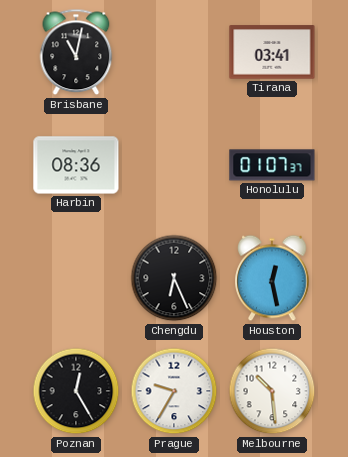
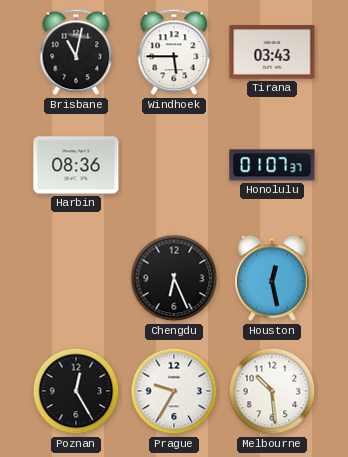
Windhoek: none -> 5:45 (174, 52)
Tirana: 03:41 -> 03:43 (272, 52)
